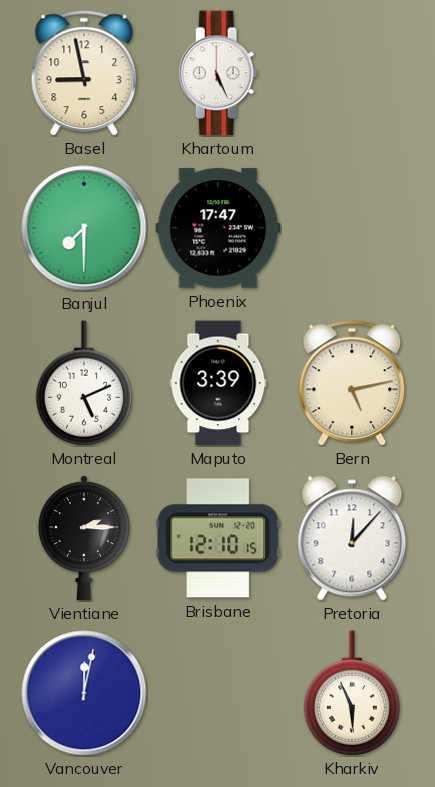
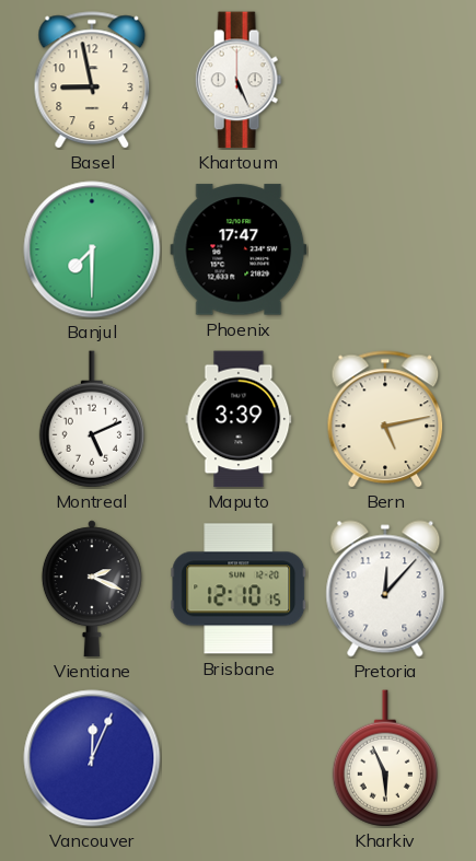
Vientiane: 2:15 -> 2:19 (92, 589)
Vancouver: 12:02 -> 12:04 (92, 758)
